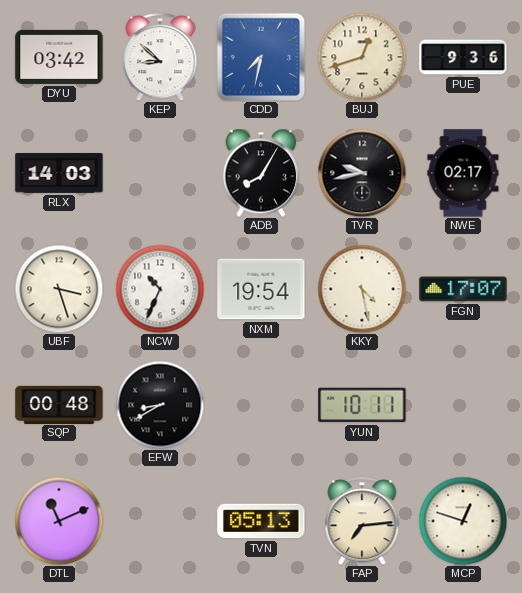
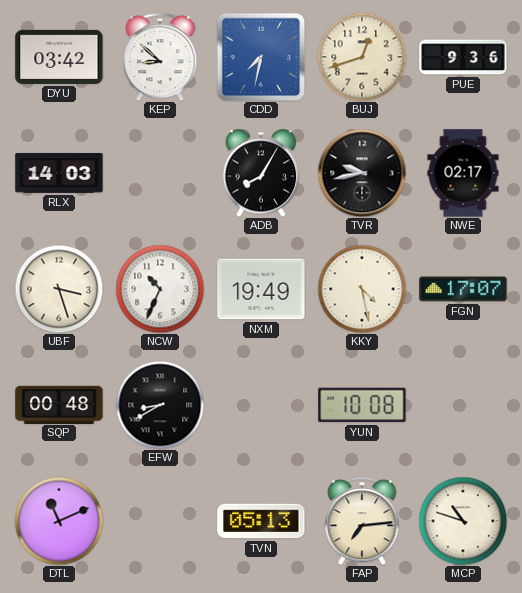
NXM: 19:54 -> 19:49 (261, 289)
YUN: 10:11 -> 10:08 (362, 405)
MCP: 12:48 -> 10:48 (463, 521)
